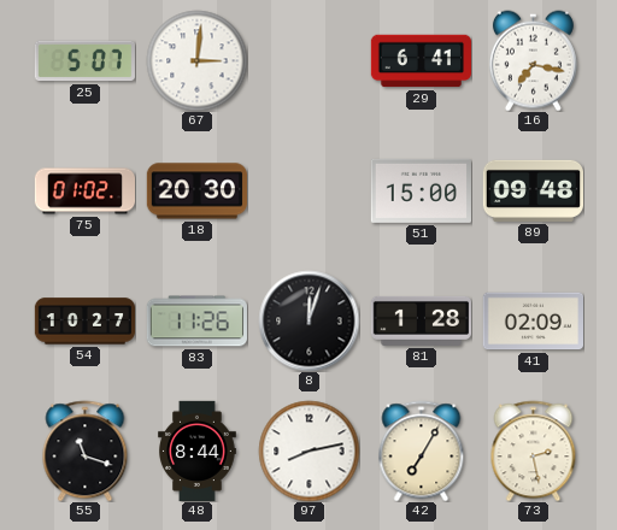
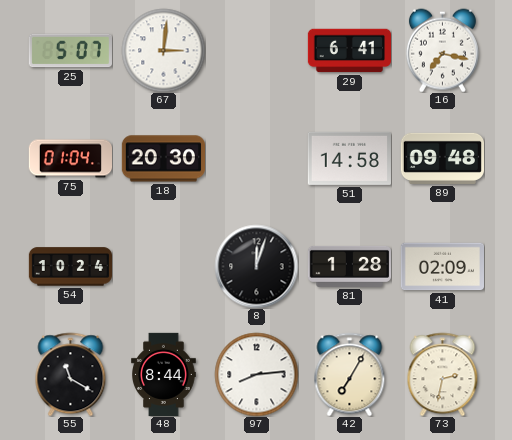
75: 01:02 -> 01:04 (70, 159)
51: 15:00 -> 14:58 (349, 158)
54: 10:27 -> 10:24 (70, 267)
83: 11:26 -> none (196, 322)
55: 11:18 -> 11:20 (71, 374)
97: 8:13 -> 8:14 (256, 374)
73: 2:28 -> 2:32 (443, 374)
